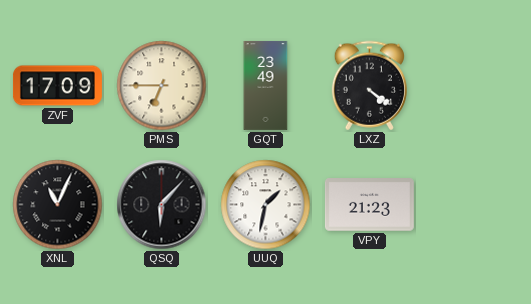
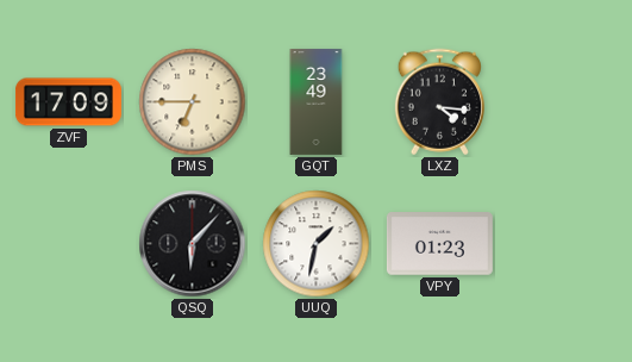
LXZ: 4:21 -> 4:16 (439, 102)
XNL: 11:04 -> none (58, 205)
VPY: 21:23 -> 01:23 (439, 244)
